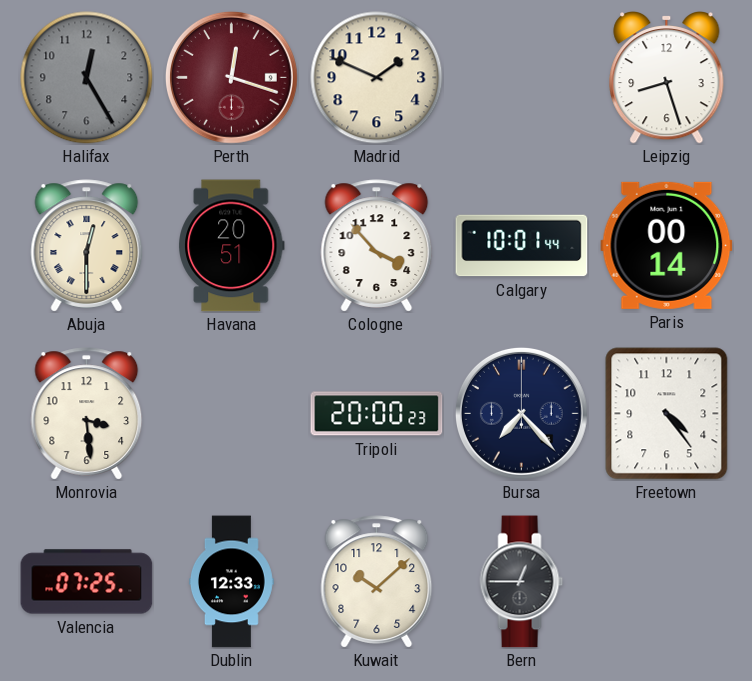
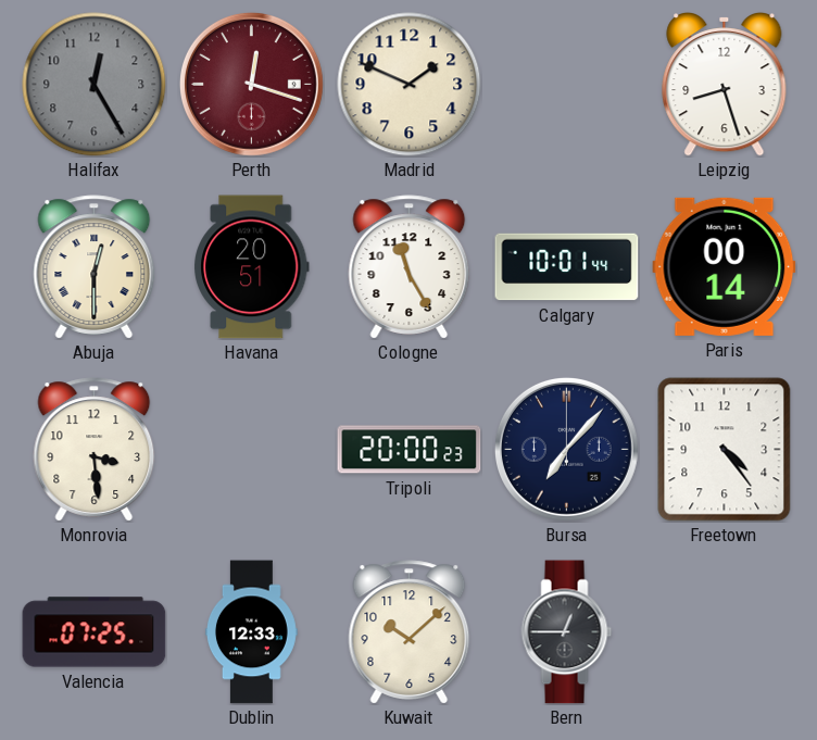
Cologne: 3:53 -> 11:25 (410, 267)
Bursa: 7:23 -> 7:07 (566, 449)
